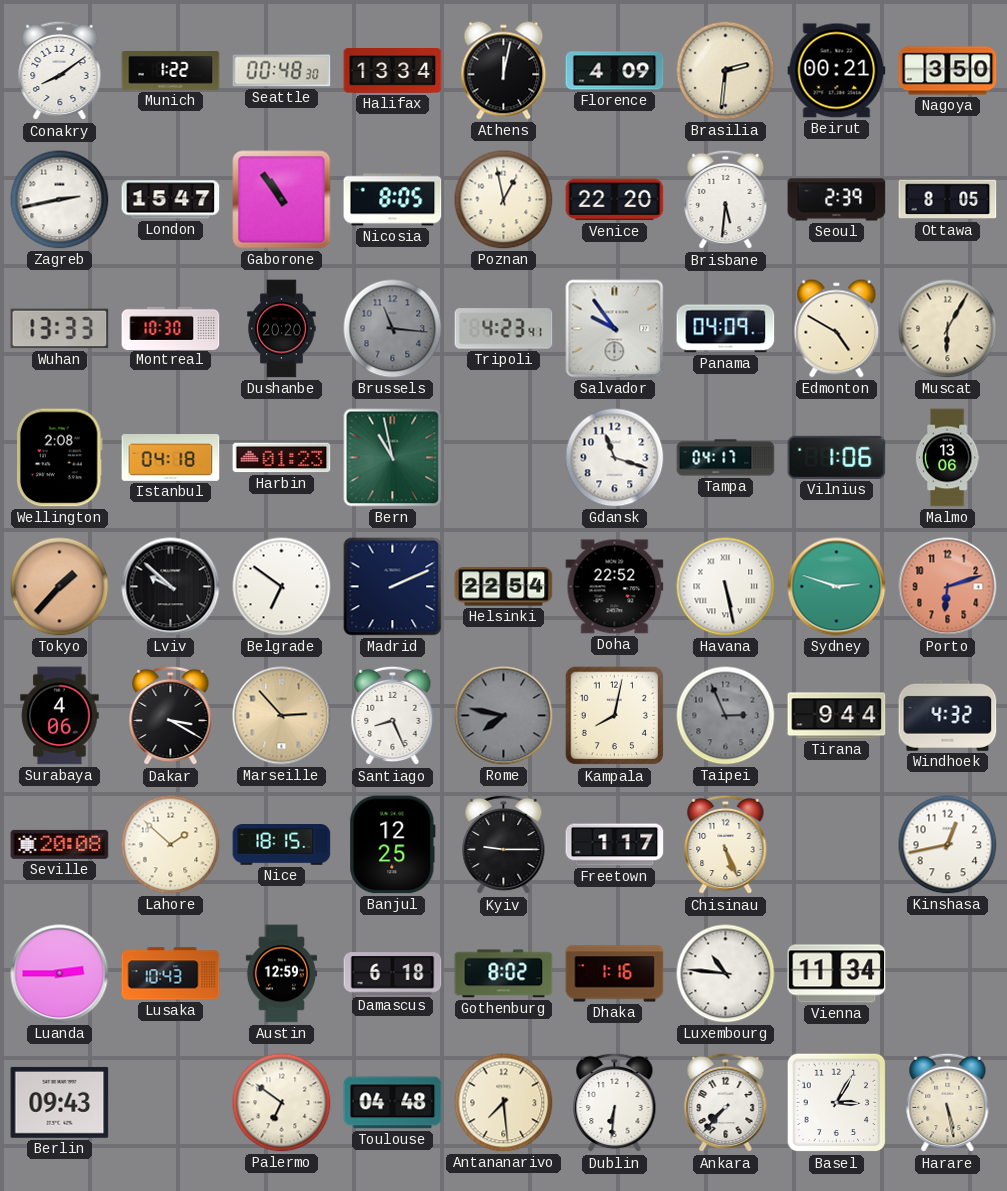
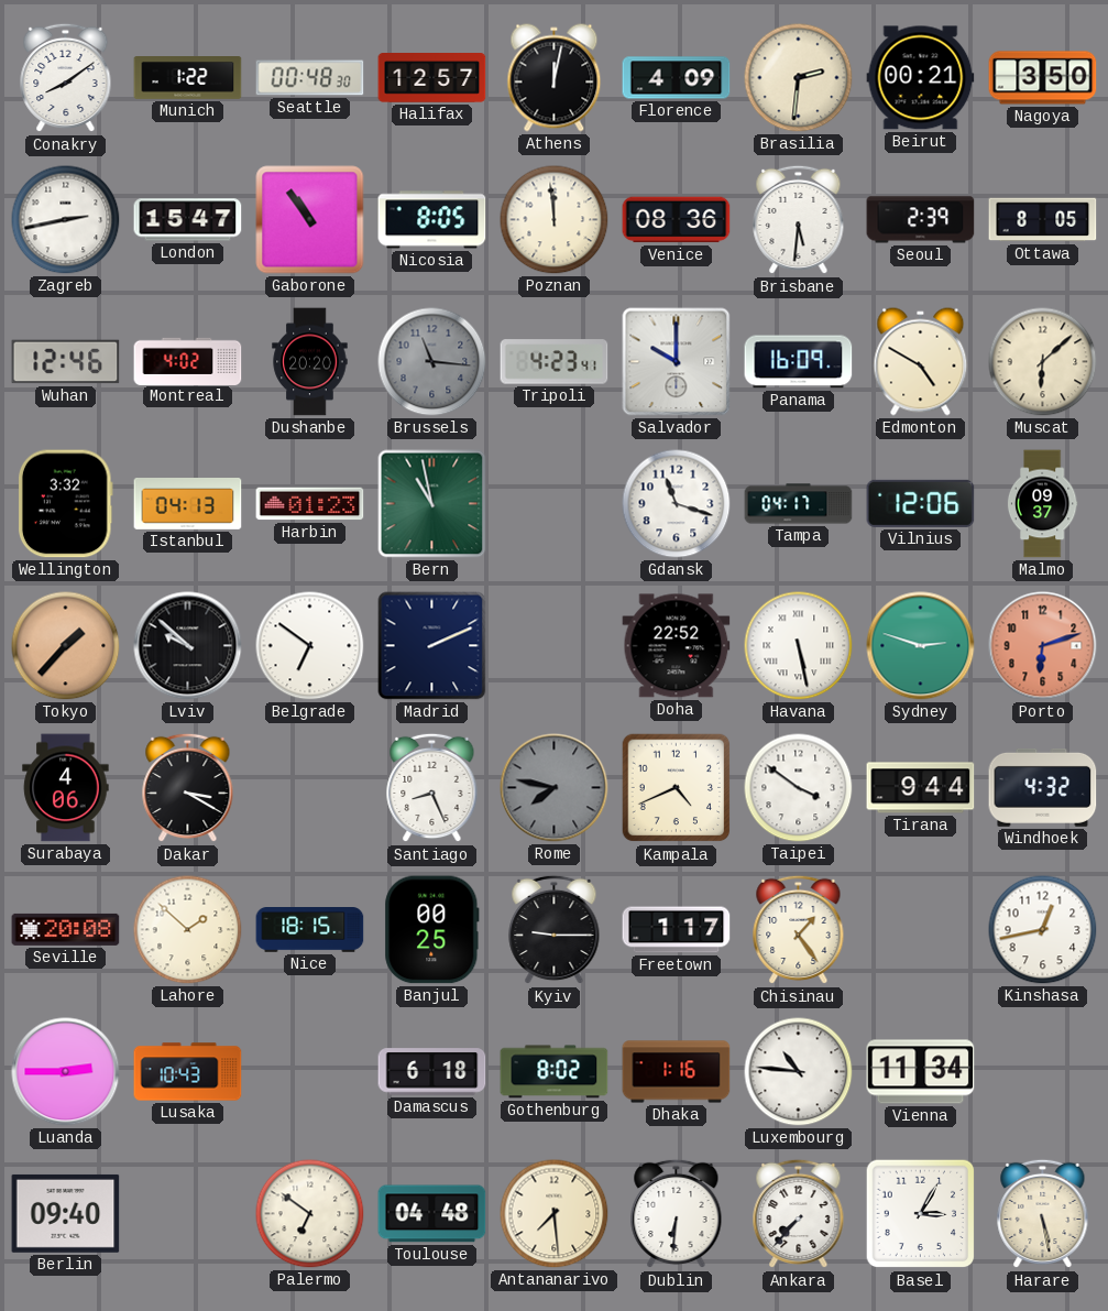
Halifax: 13:34 -> 12:57 (432, 78)
Poznan: 12:58 -> 11:59 (555, 220)
Venice: 22:20 -> 08:36 (677, 220)
Wuhan: 13:33 -> 12:46 (66, 362)
Montreal: 10:30 -> 4:02 (188, 361)
Salvador: 9:54 -> 10:00 (677, 362)
Panama: 04:09 -> 16:09 (799, 362)
Muscat: 6:05 -> 6:08 (1043, 362)
Wellington: 2:08 -> 3:32 (65, 504)
Istanbul: 04:18 -> 04:13 (188, 504)
Vilnius: 1:06 -> 12:06 (921, 503)
Malmo: 13:06 -> 09:37 (1042, 504)
Helsinki: 22:54 -> none (504, 587)
Marseille: 2:53 -> none (282, 716)
Kampala: 8:02 -> 4:41 (677, 788)
Taipei: 2:56 -> 3:51 (799, 788)
Taipei dial: grey -> white (799, 788)
Banjul: 12:25 -> 00:25 (432, 930)
Chisinau: 5:26 -> 1:24 (799, 930)
Austin: 12:59 -> none (281, 974)
Berlin: 09:43 -> 09:40 (66, 1213)
